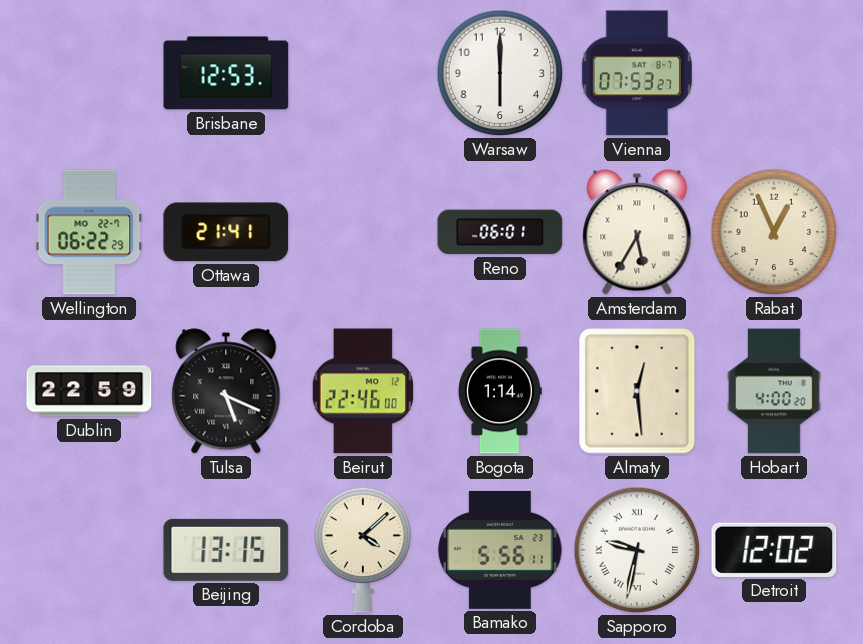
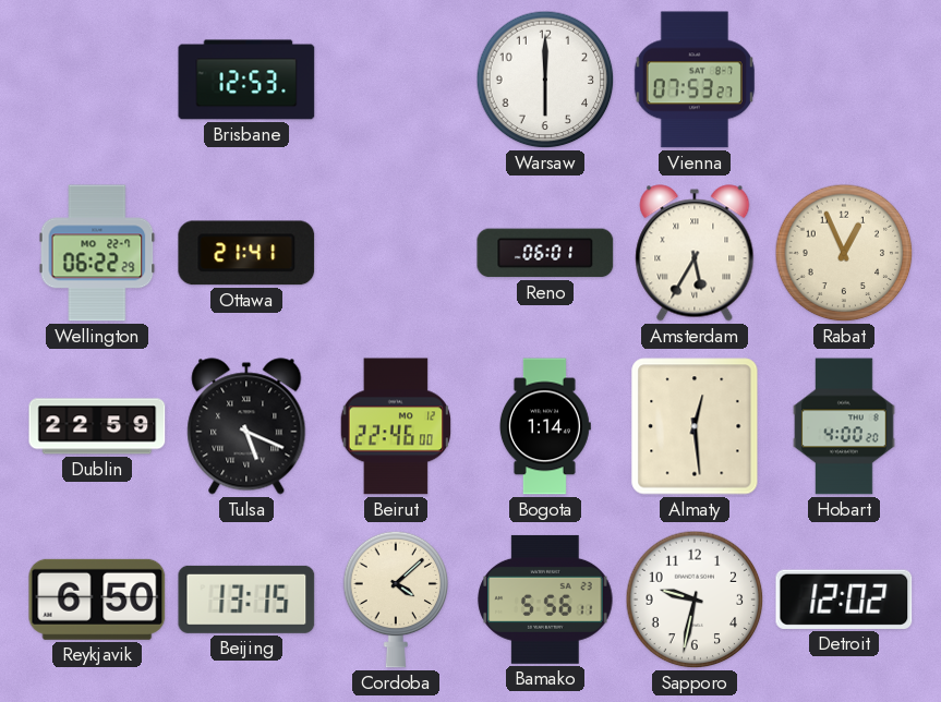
Reykjavik: none -> 6:50 (97, 600)
Sapporo numerals: Roman -> Arabic (695, 600)
